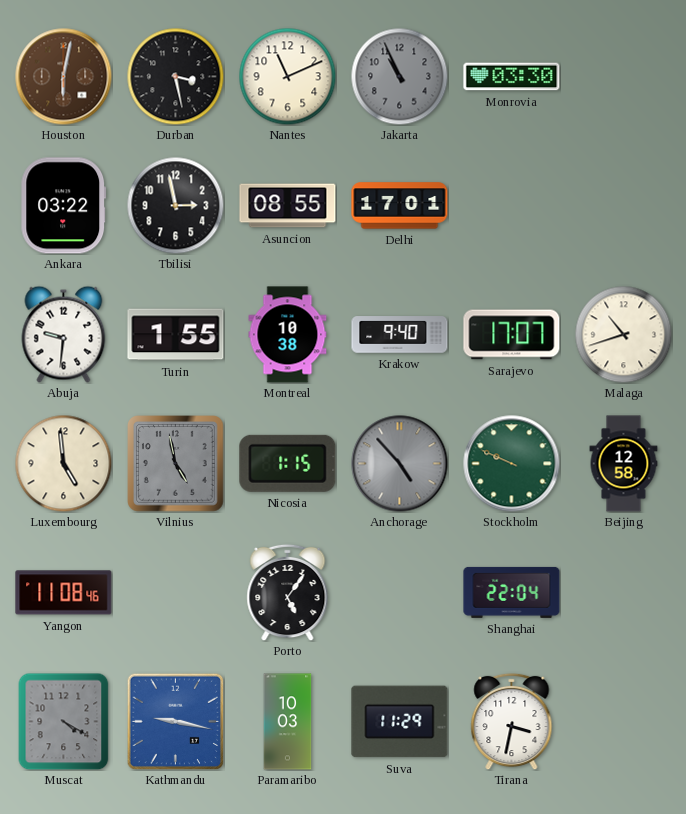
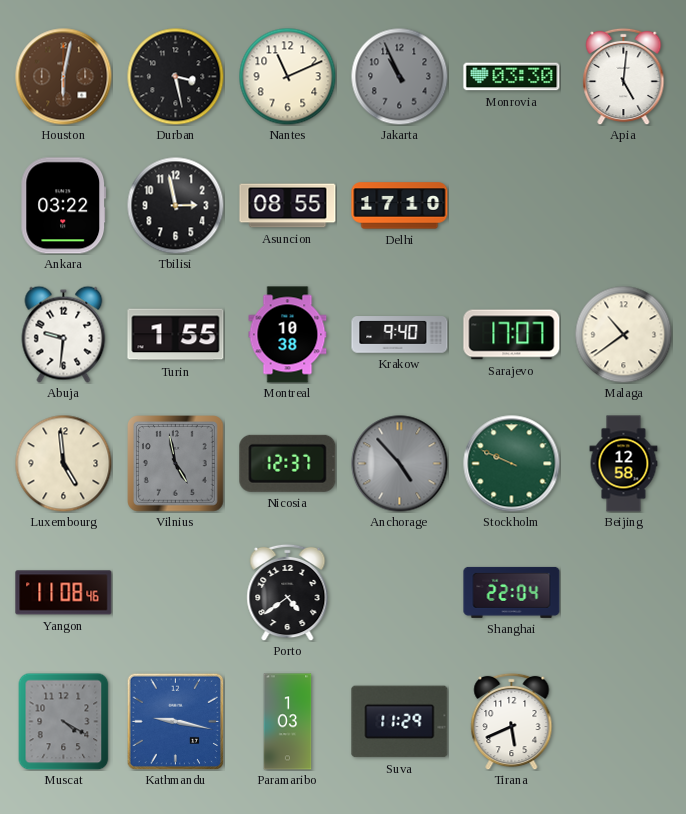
Apia: none -> 5:01 (624, 76)
Delhi: 17:01 -> 17:10 (400, 206)
Malaga: 10:42 -> 10:39 (623, 334)
Nicosia: 1:15 -> 12:37 (288, 463)
Porto: 5:06 -> 4:39 (288, 592)
Paramaribo: 10:03 -> 1:03 (288, 722)
Tirana: 3:32 -> 5:41 (512, 721)
